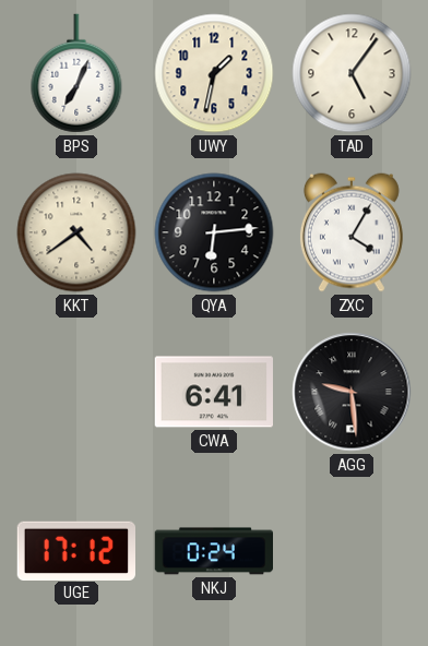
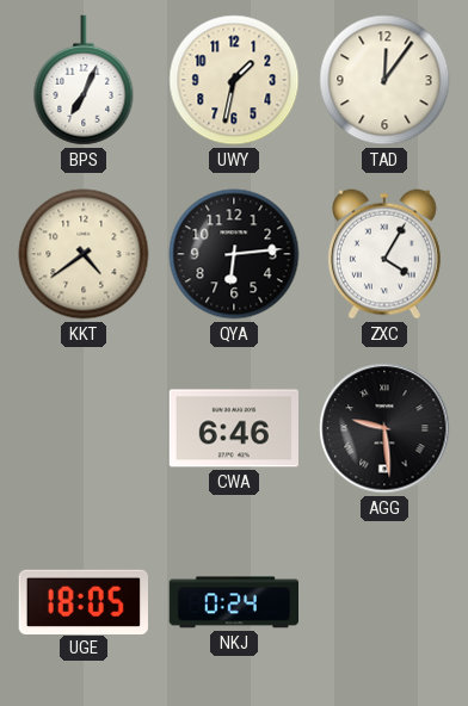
TAD: 5:06 -> 12:06 (384, 80)
CWA: 6:41 -> 6:46 (233, 428)
UGE: 17:12 -> 18:05 (82, 601)
